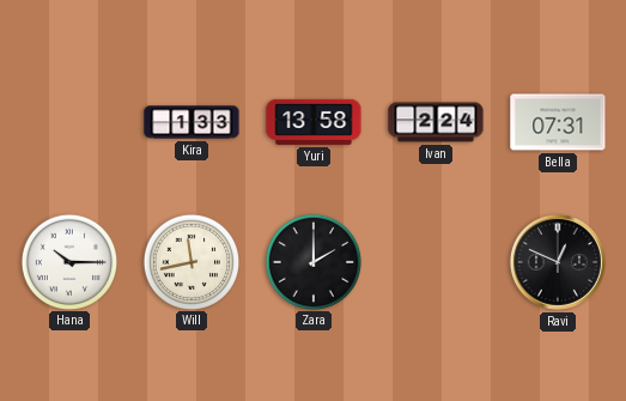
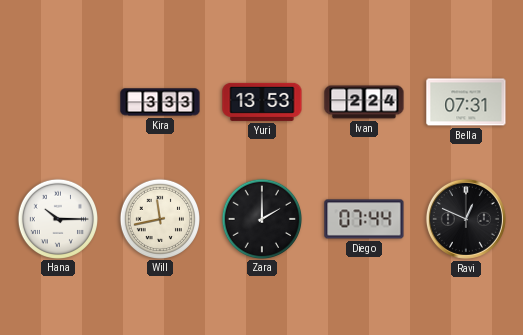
Kira: 1:33 -> 3:33 (160, 102)
Yuri: 13:58 -> 13:53 (262, 102)
Diego: none -> 07:44 (364, 219)
